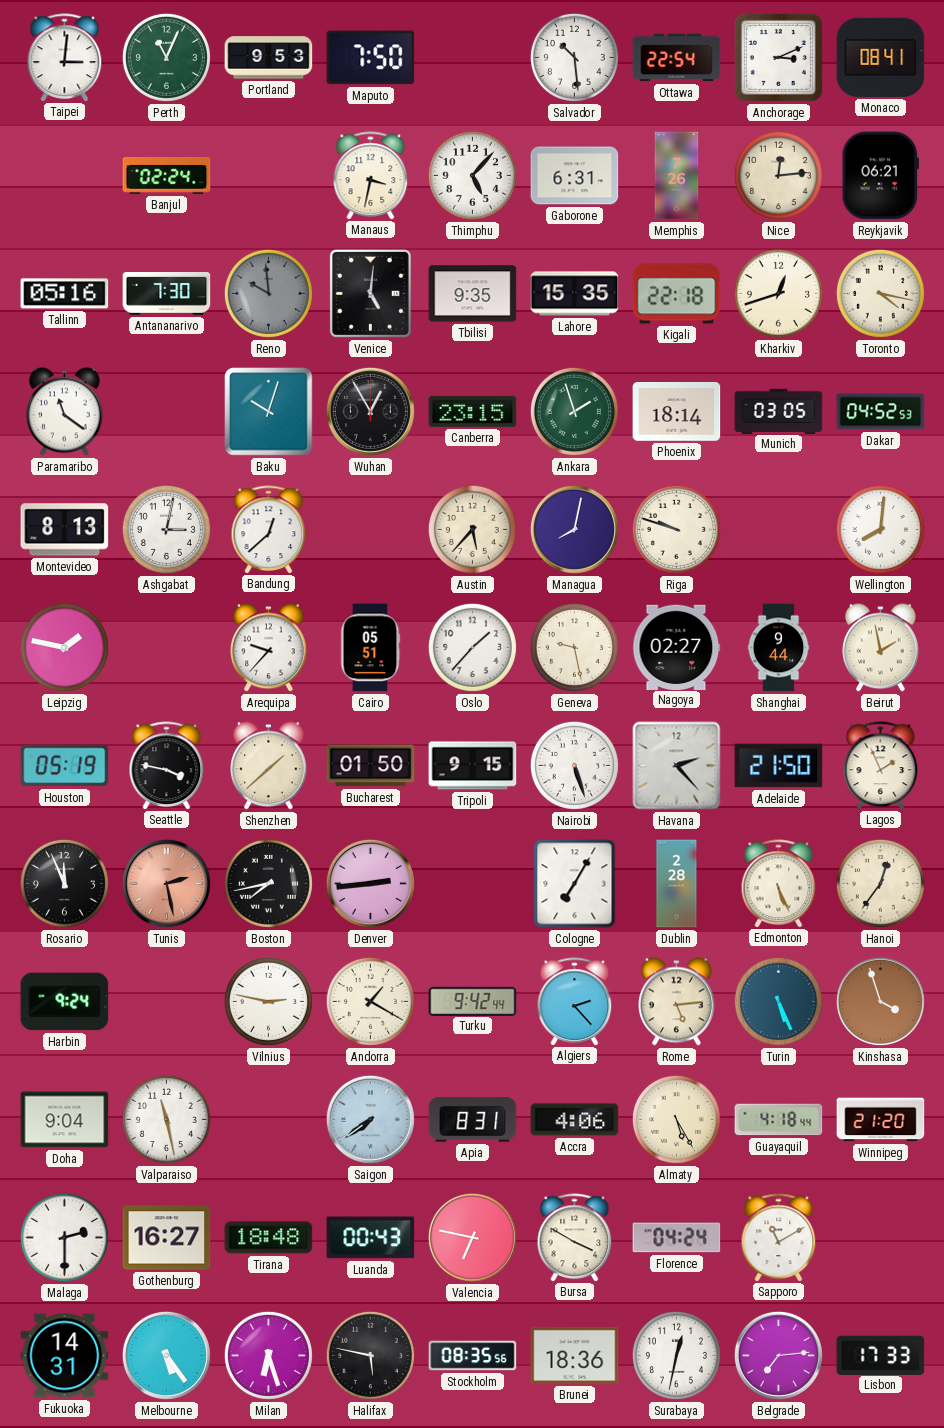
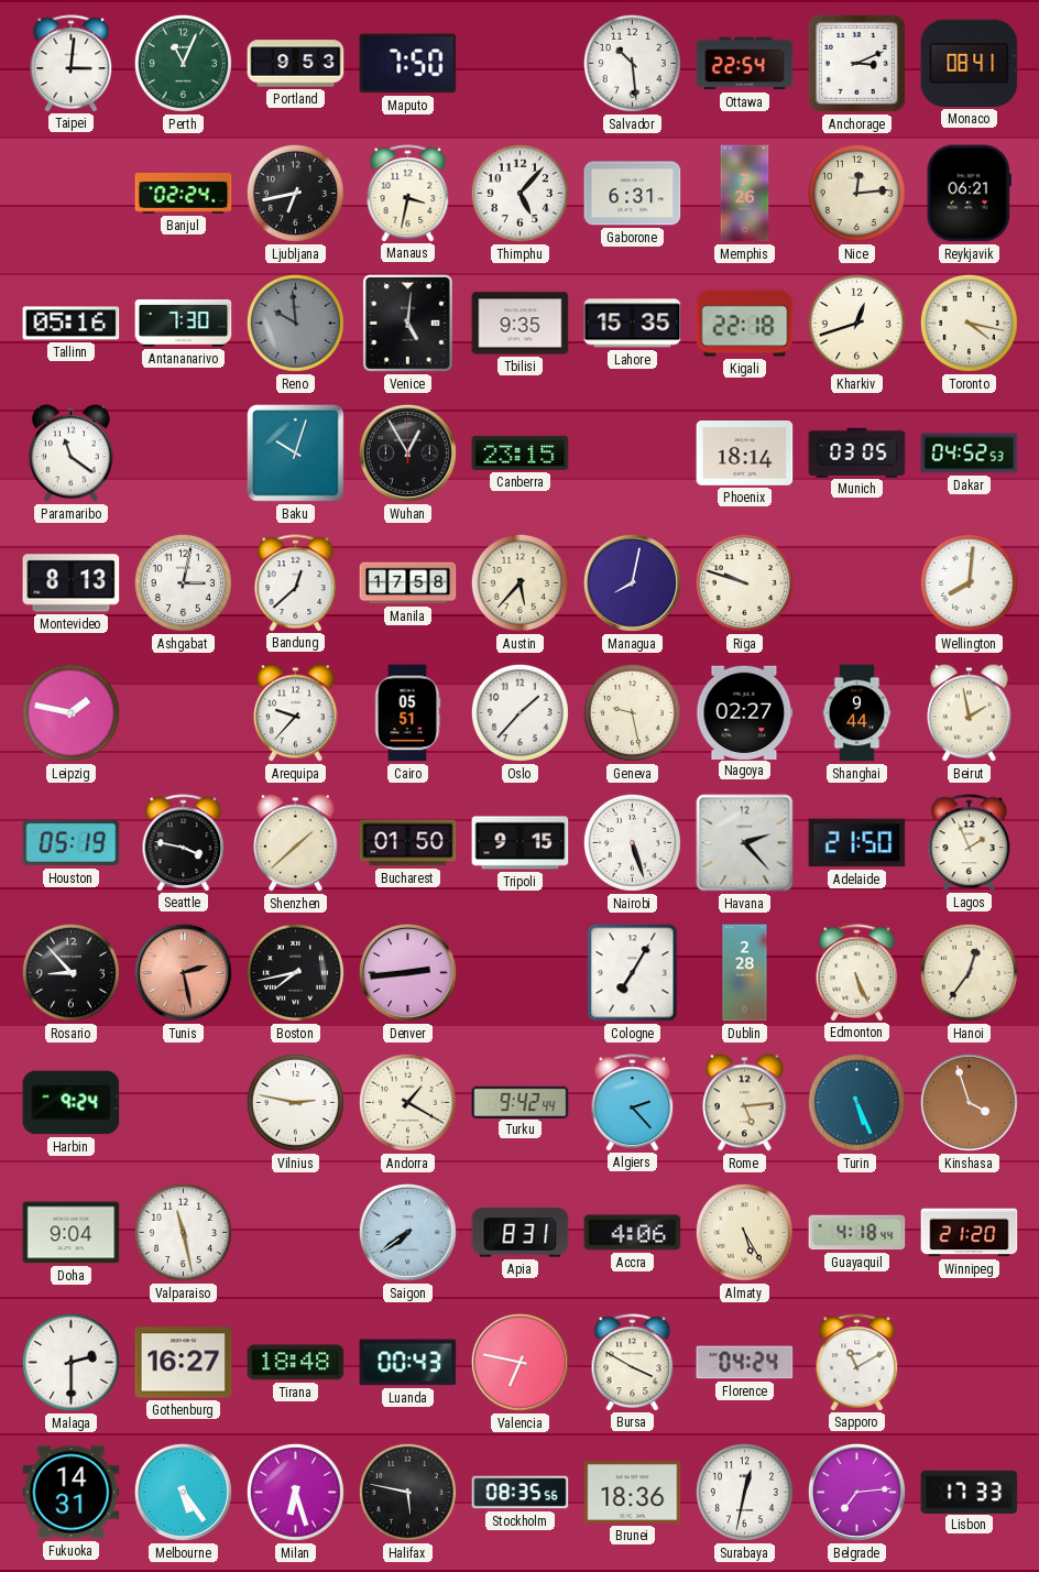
Ljubljana: none -> 6:43 (295, 193)
Ankara: 1:57 -> none (574, 411)
Manila: none -> 17:58 (408, 583)
Rosario: 11:56 -> 8:53 (70, 972)
